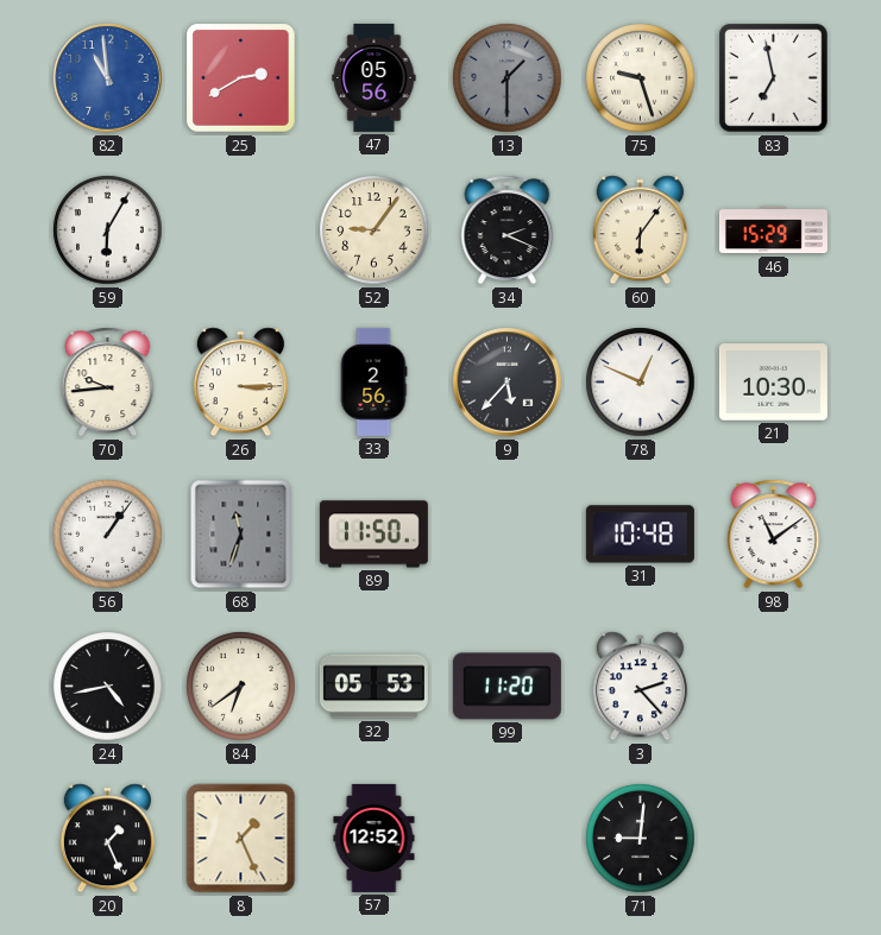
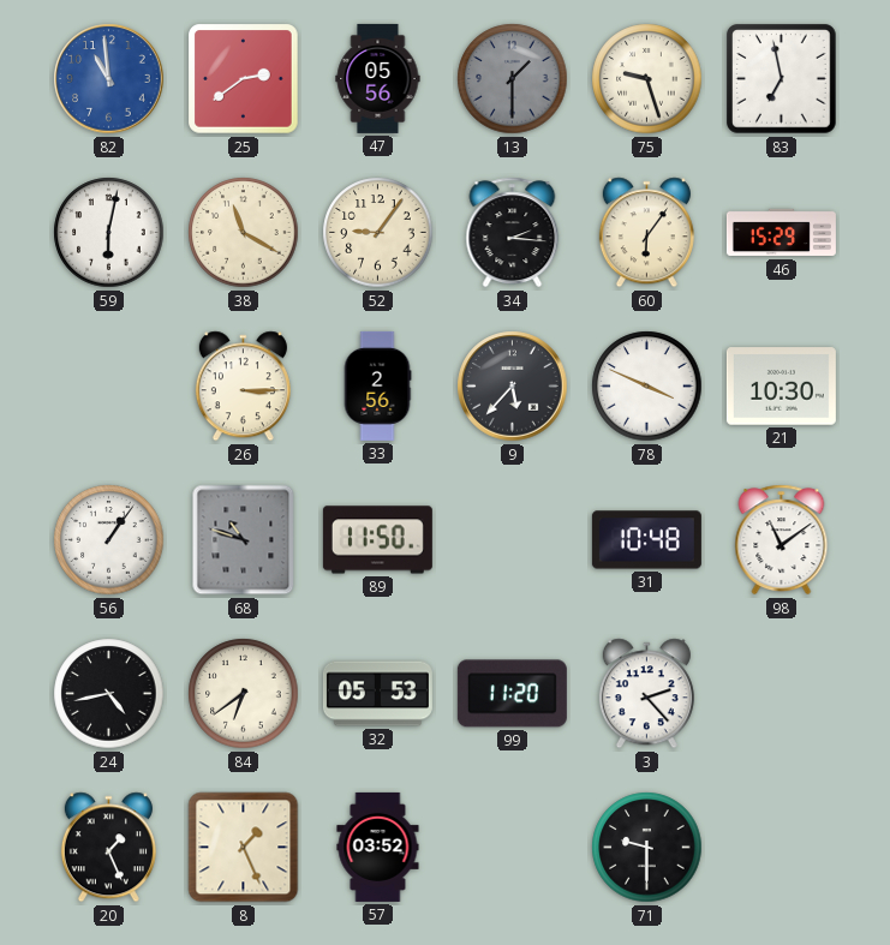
25: 2:40 -> 2:39 (244, 79)
59: 6:05 -> 6:02 (109, 233)
38: none -> 11:20 (244, 233)
34: 2:19 -> 2:16 (513, 233)
70: 9:44 -> none (108, 383)
78: 12:49 -> 3:49 (647, 387)
68: 11:33 -> 10:48 (244, 540)
57: 12:52 -> 03:52 (378, 847)
71: 9:01 -> 9:30 (647, 848)
